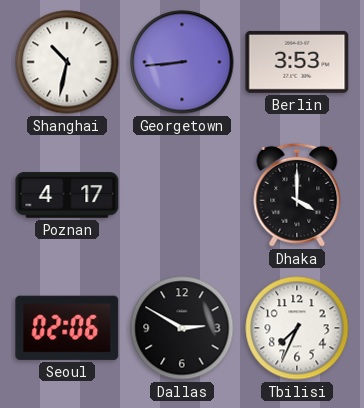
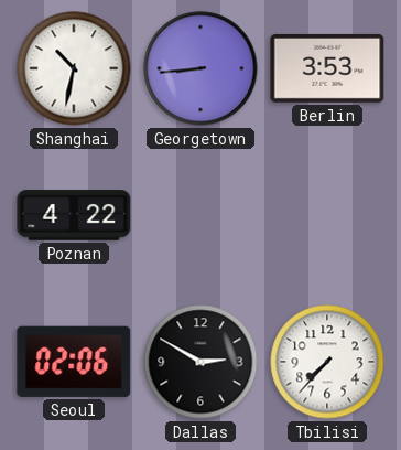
Poznan: 4:17 -> 4:22 (74, 215)
Dhaka: 4:00 -> none (297, 195)
Tbilisi: 7:34 -> 7:37 (327, 362)
